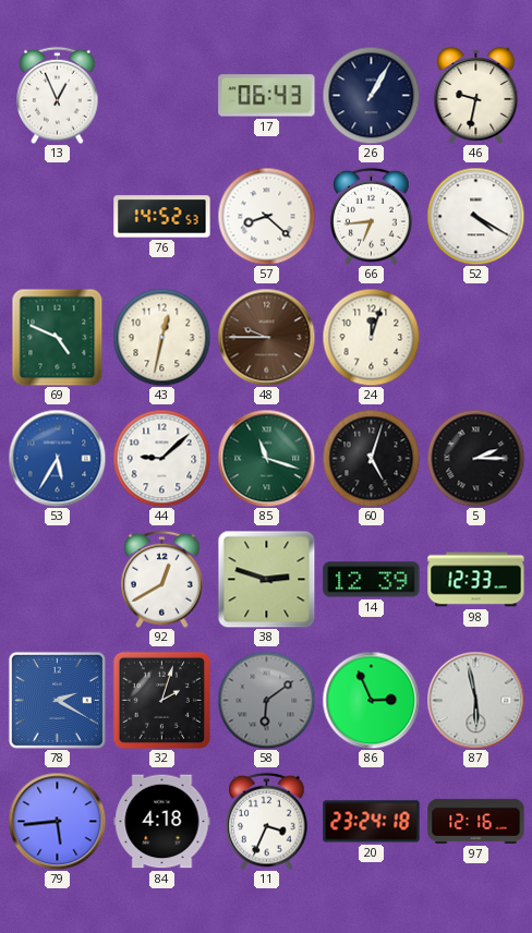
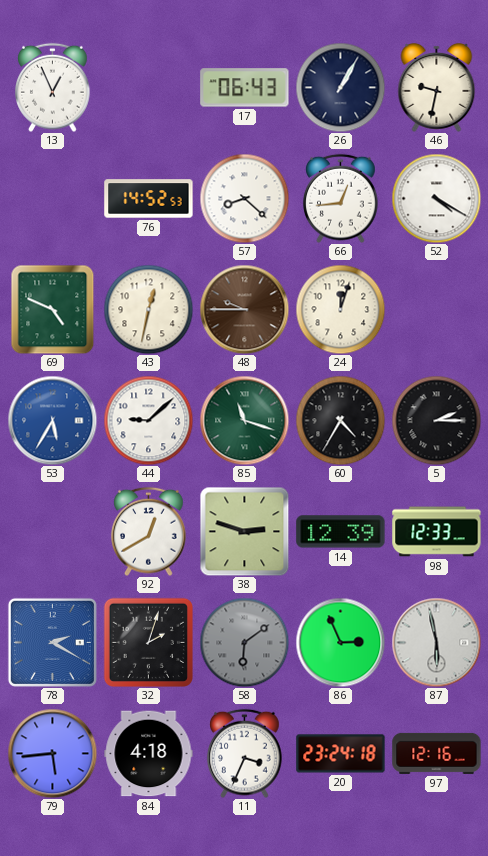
66: 6:44 -> 12:44 (341, 198)
60: 5:03 -> 4:35 (340, 420)
